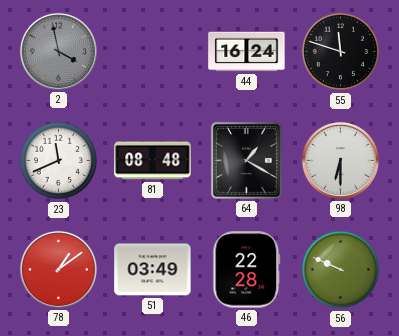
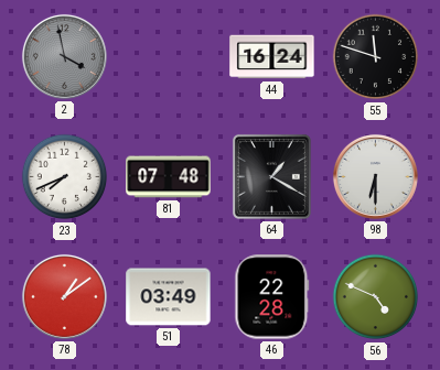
23: 11:41 -> 7:41 (65, 177)
81: 08:48 -> 07:48 (169, 177)
56: 9:49 -> 4:49 (376, 297)
